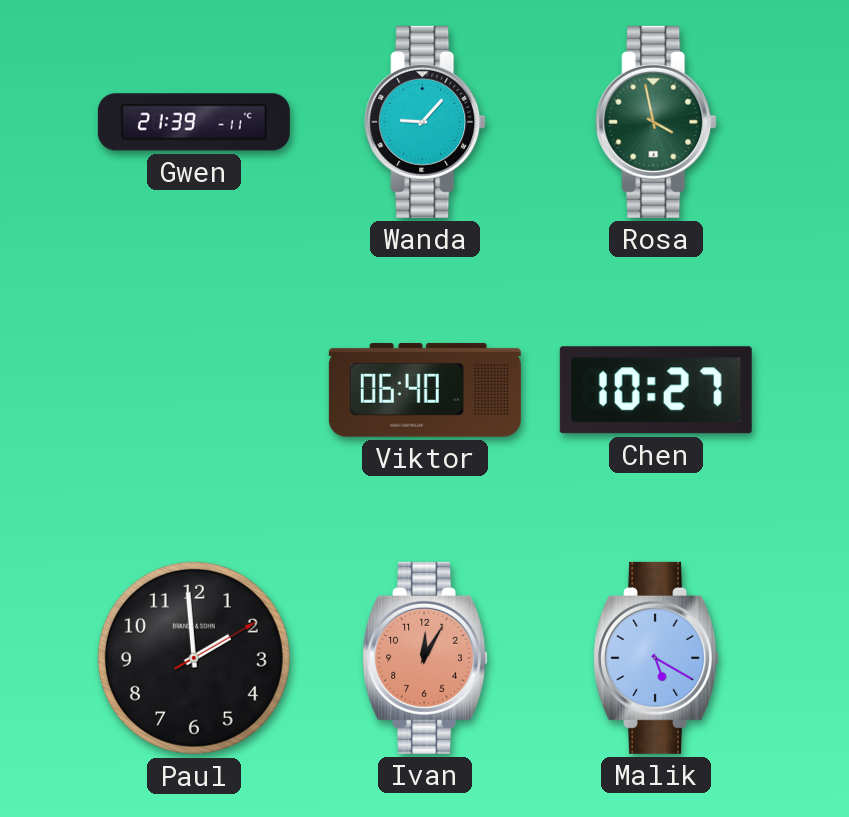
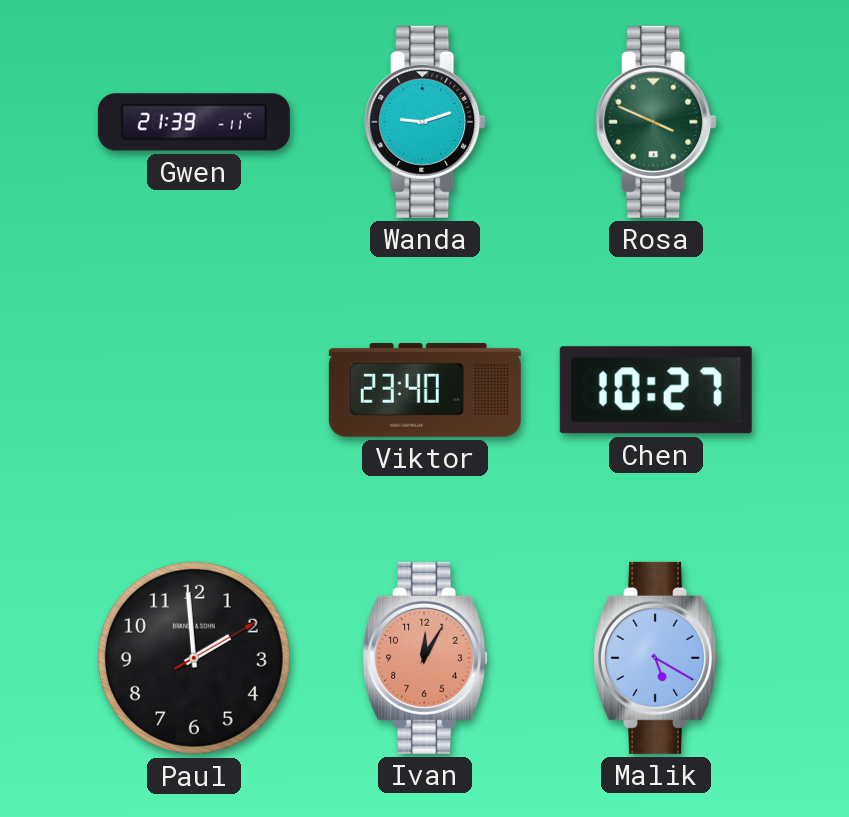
Wanda: 9:07 -> 9:12 (425, 122)
Rosa: 3:58 -> 3:49 (656, 122)
Viktor: 06:40 -> 23:40 (425, 390)
